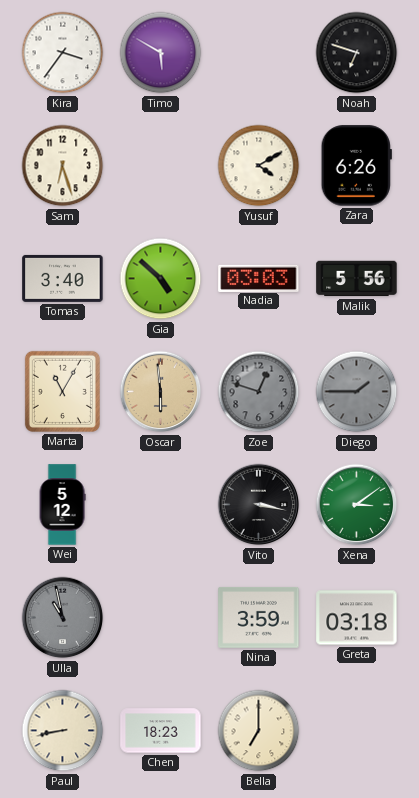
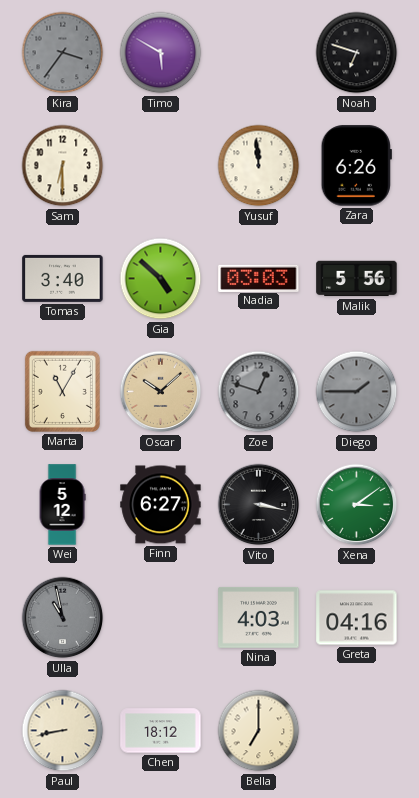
Kira dial: white -> grey (63, 53)
Sam: 6:27 -> 6:30 (63, 166)
Yusuf: 4:10 -> 11:59 (259, 166)
Oscar: 5:59 -> 10:08 (161, 392)
Finn: none -> 6:27 (161, 505)
Nina: 3:59 -> 4:03 (259, 617)
Greta: 03:18 -> 04:16 (357, 618)
Chen: 18:23 -> 18:12 (161, 731)
